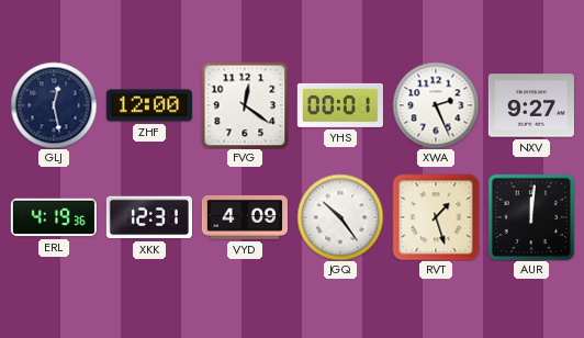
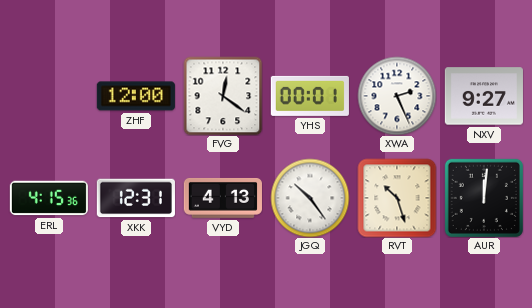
GLJ: 12:28 -> none (54, 105)
ERL: 4:19 -> 4:15 (49, 198)
VYD: 4:09 -> 4:13 (223, 198)
RVT: 1:27 -> 10:27 (397, 198)
